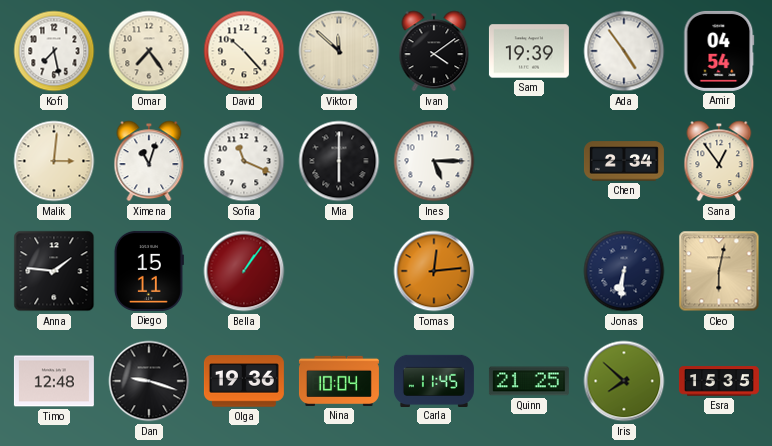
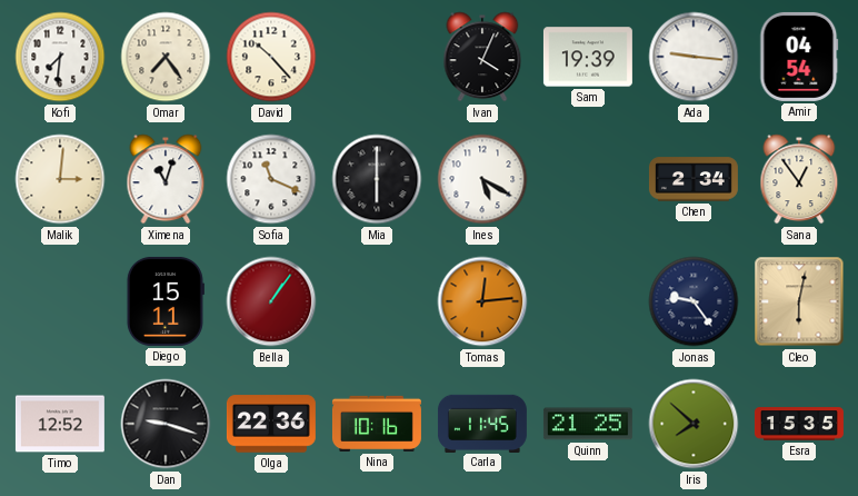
Kofi: 7:28 -> 7:31 (60, 57)
Viktor: 11:52 -> none (339, 51)
Ivan: 4:09 -> 4:04 (482, 57)
Ada: 4:54 -> 9:16 (694, 57)
Ines: 5:15 -> 5:20 (482, 179)
Anna: 1:46 -> none (54, 271)
Jonas: 6:31 -> 9:24 (694, 301)
Timo: 12:48 -> 12:52 (60, 424)
Olga: 19:36 -> 22:36 (271, 424)
Nina: 10:04 -> 10:16 (377, 424)
